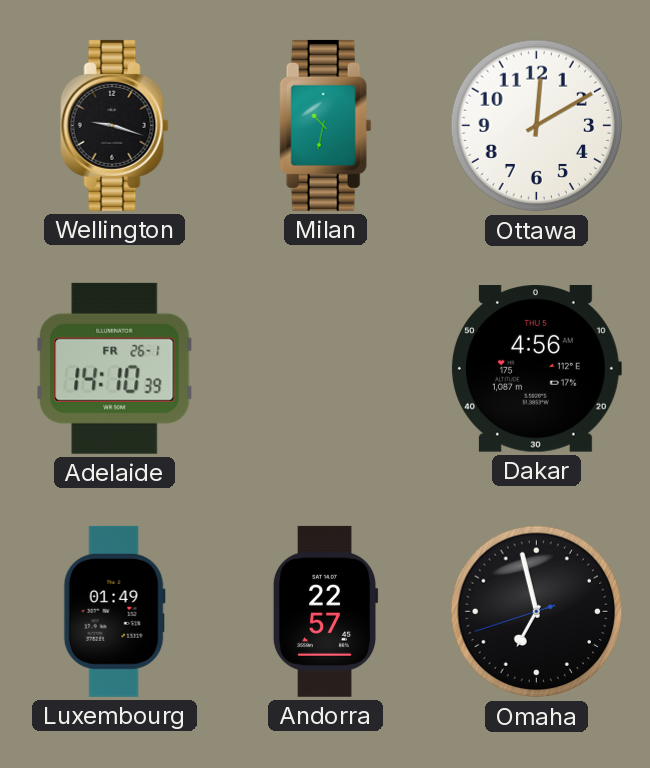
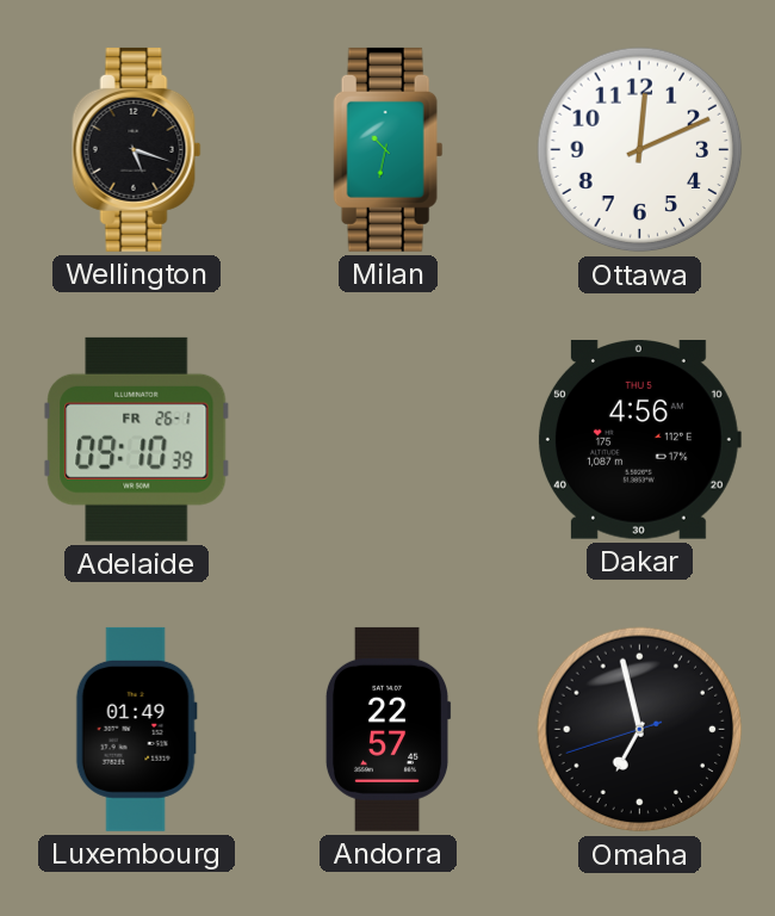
Wellington: 9:18 -> 5:18 (137, 149)
Ottawa: 12:10 -> 12:11 (640, 150)
Adelaide: 14:10 -> 09:10 (137, 439)
